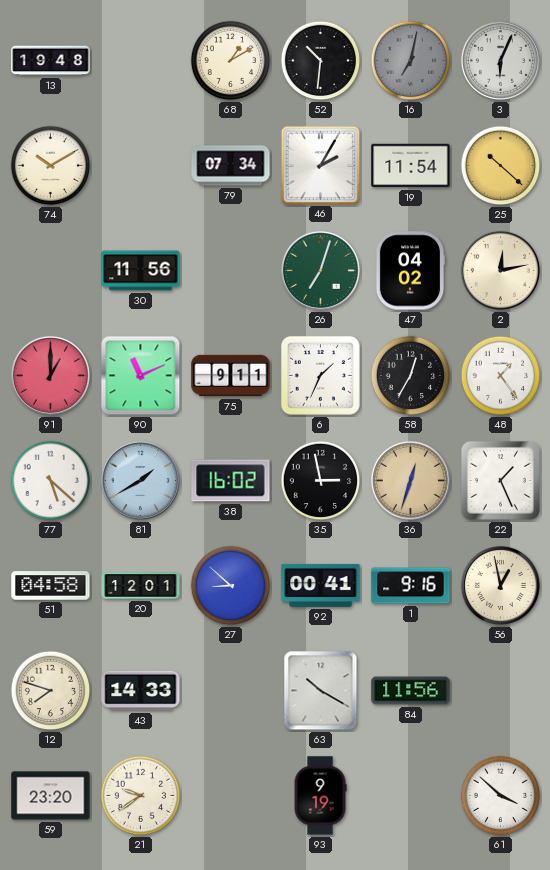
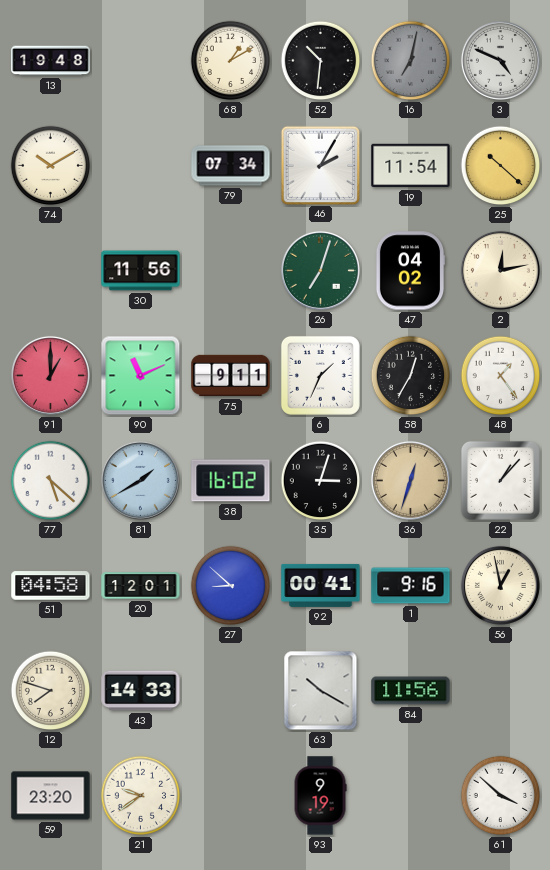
3: 6:04 -> 4:49 (500, 60)
35: 2:58 -> 3:03 (321, 481)
22: 1:26 -> 1:07 (500, 480)
